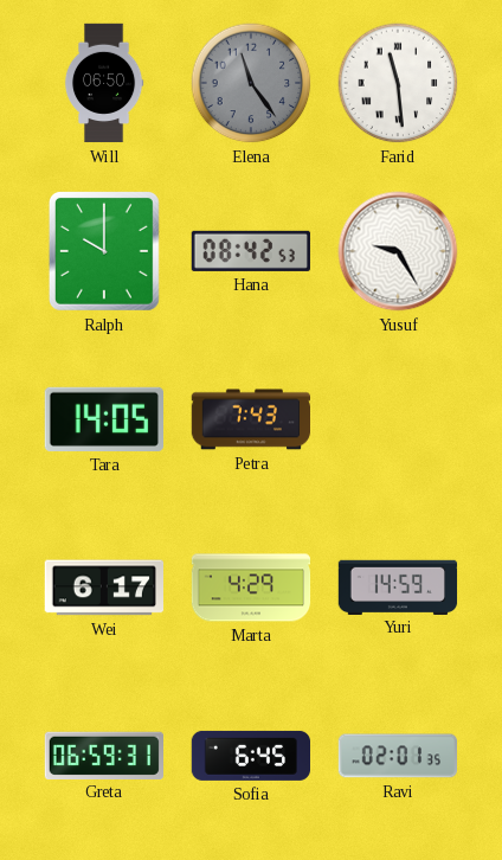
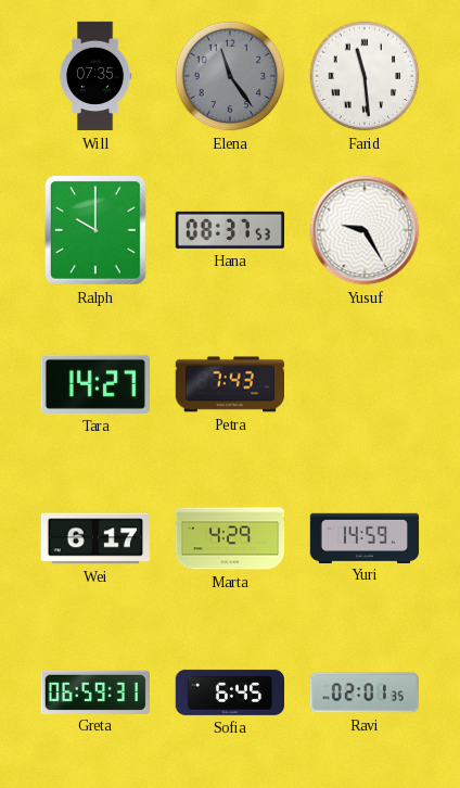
Will: 06:50 -> 07:35 (95, 76)
Hana: 08:42 -> 08:37 (230, 230)
Tara: 14:05 -> 14:27 (94, 384)
